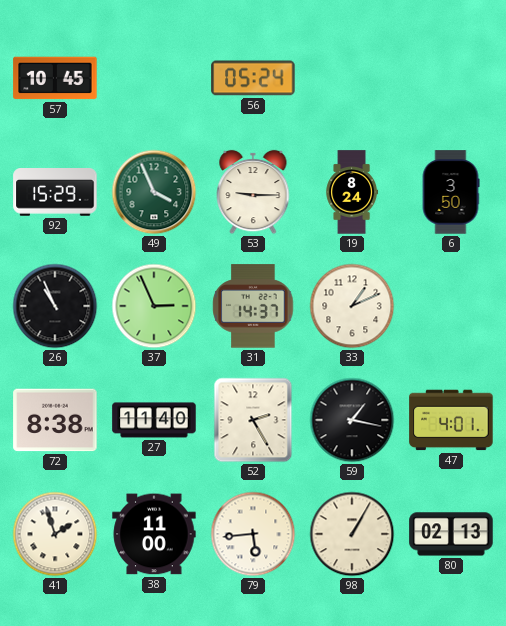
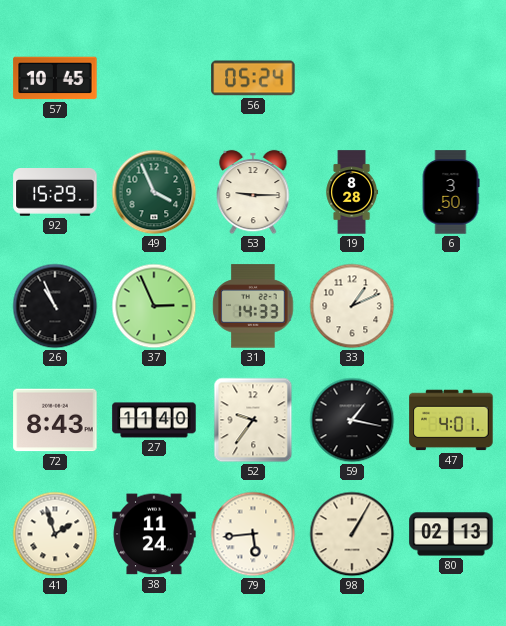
19: 8:24 -> 8:28 (352, 192)
31: 14:37 -> 14:33 (253, 306)
72: 8:38 -> 8:43 (55, 420)
52: 2:25 -> 9:36 (253, 420)
38: 11:00 -> 11:24 (154, 534)
